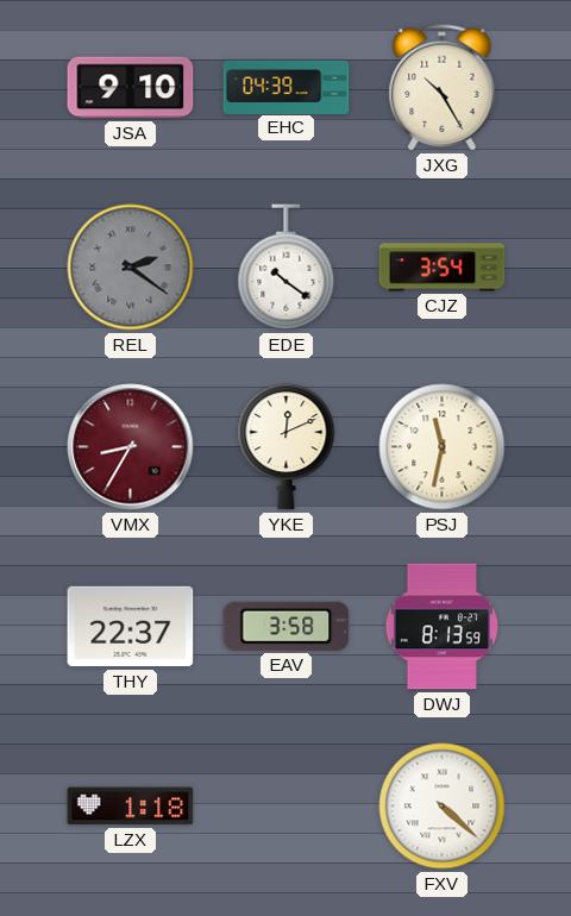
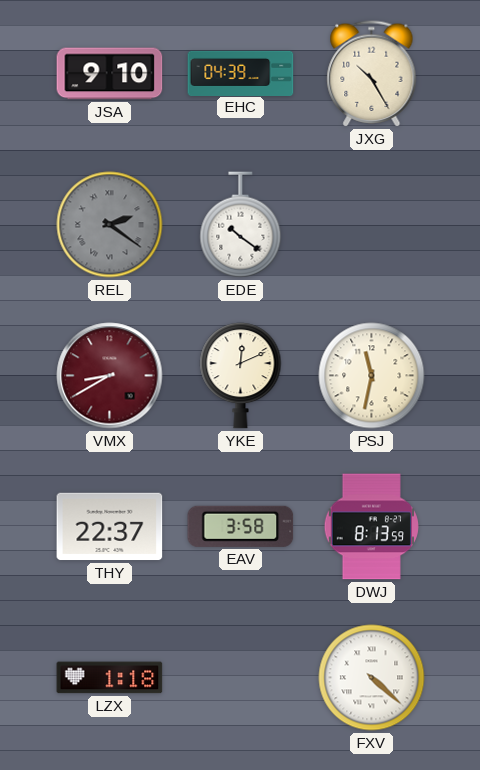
CJZ: 3:54 -> none (443, 268)
VMX: 8:35 -> 8:40 (110, 376)
